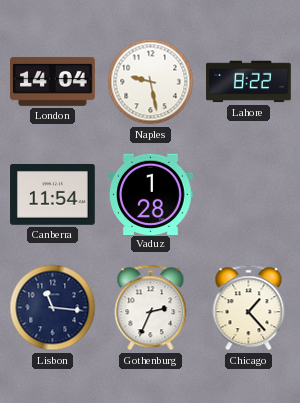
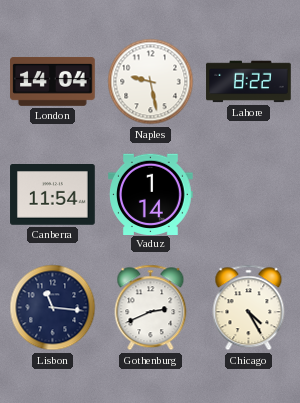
Vaduz: 1:28 -> 1:14 (151, 194)
Gothenburg: 2:34 -> 2:41 (151, 308)
Chicago: 1:23 -> 4:25 (249, 308)
